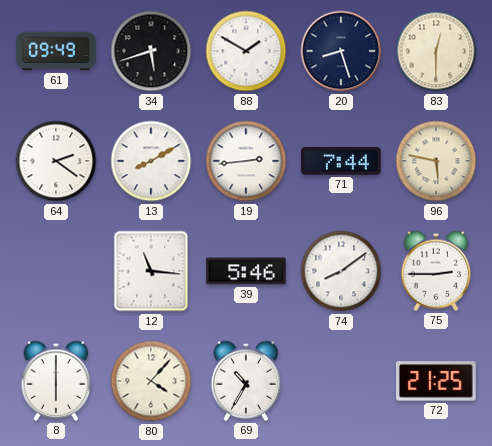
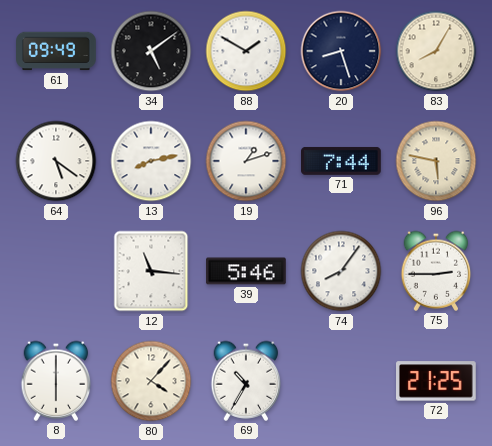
34: 5:42 -> 5:09 (151, 51)
83: 12:30 -> 8:05 (436, 51)
64: 2:21 -> 5:21 (56, 161)
13: 8:10 -> 8:13 (151, 161)
19: 2:44 -> 1:12 (246, 161)
74: 8:09 -> 8:06 (341, 271)
